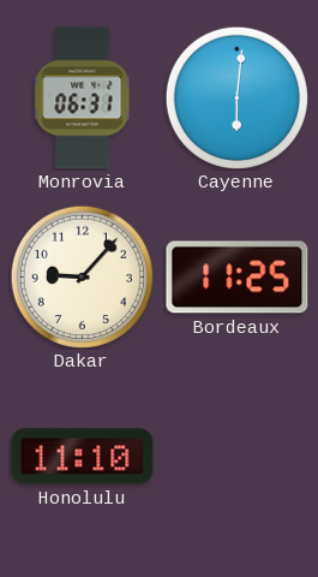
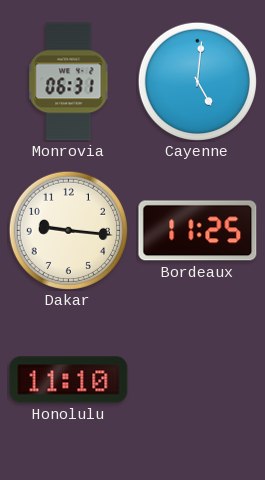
Cayenne: 6:01 -> 5:01 (197, 81)
Dakar: 9:07 -> 9:16 (68, 230)
